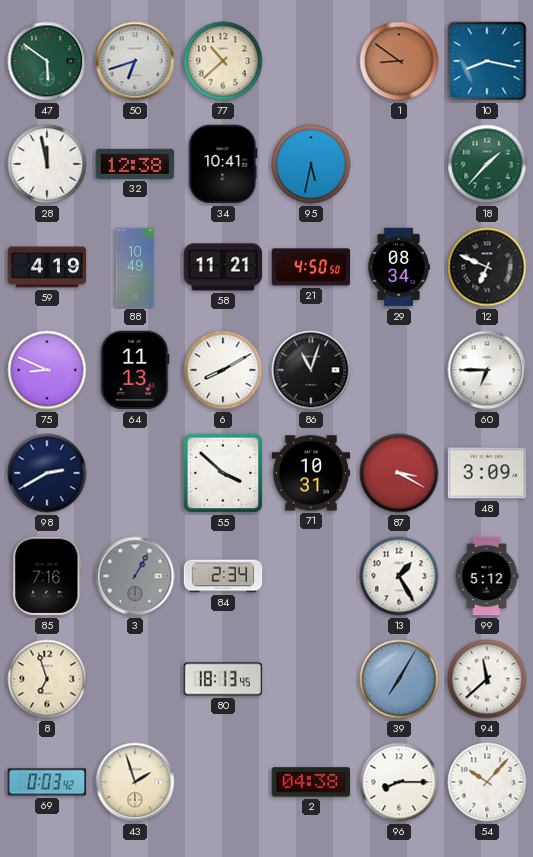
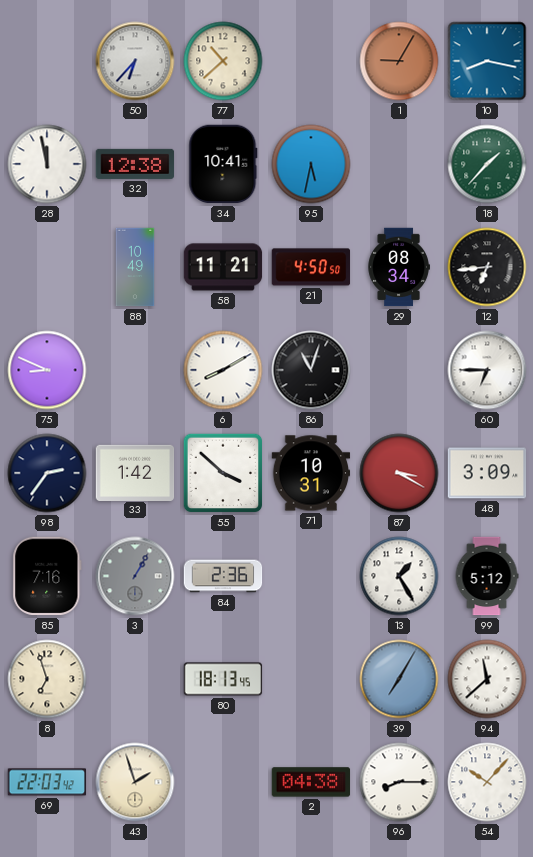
47: 5:51 -> none (47, 61)
50: 6:42 -> 6:37 (135, 61)
1: 8:51 -> 9:05 (399, 61)
59: 4:19 -> none (47, 267)
12: 6:49 -> 6:44 (487, 267)
64: 11:13 -> none (135, 370)
98: 2:40 -> 2:36 (47, 473)
33: none -> 1:42 (135, 472)
84: 2:34 -> 2:36 (223, 576)
69: 0:03 -> 22:03 (47, 782)
